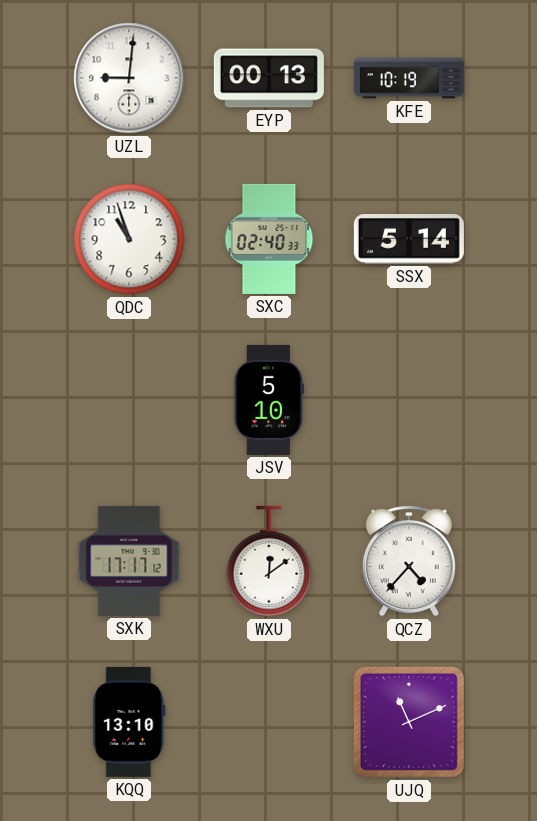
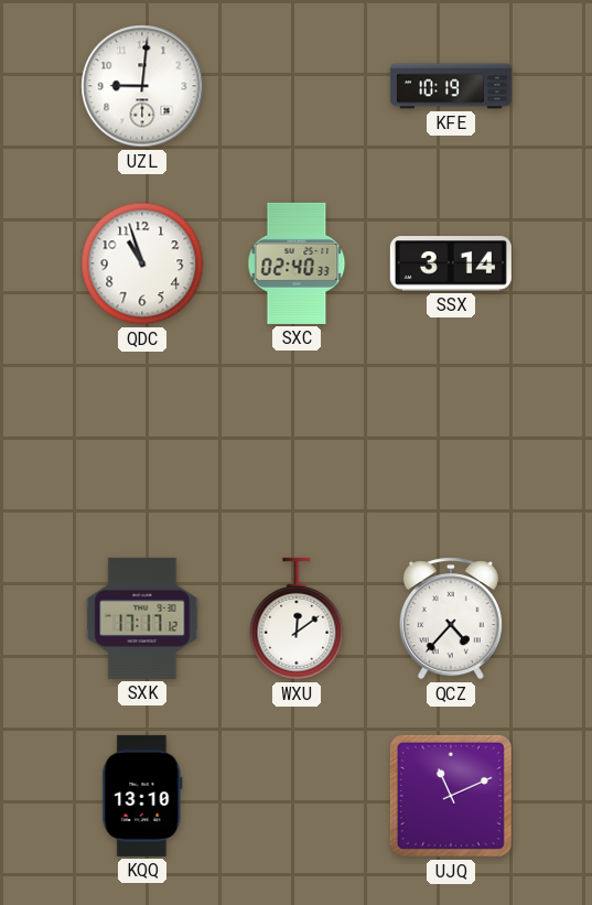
EYP: 00:13 -> none (269, 78)
SSX: 5:14 -> 3:14 (451, 265)
JSV: 5:10 -> none (269, 400)
